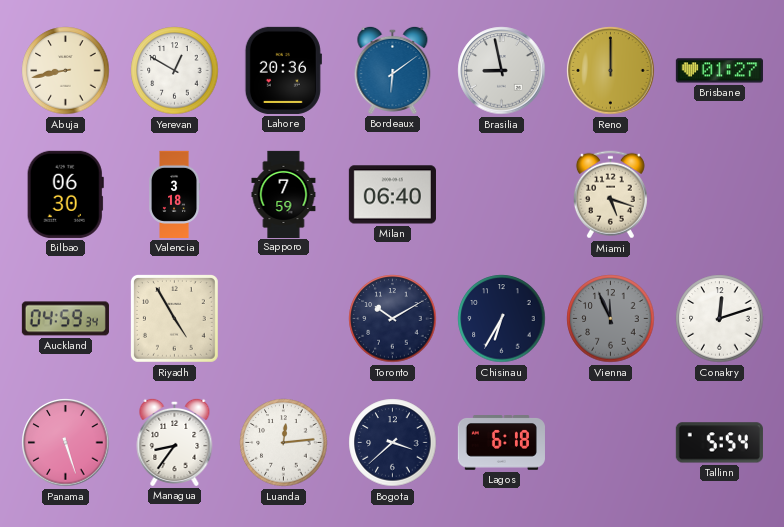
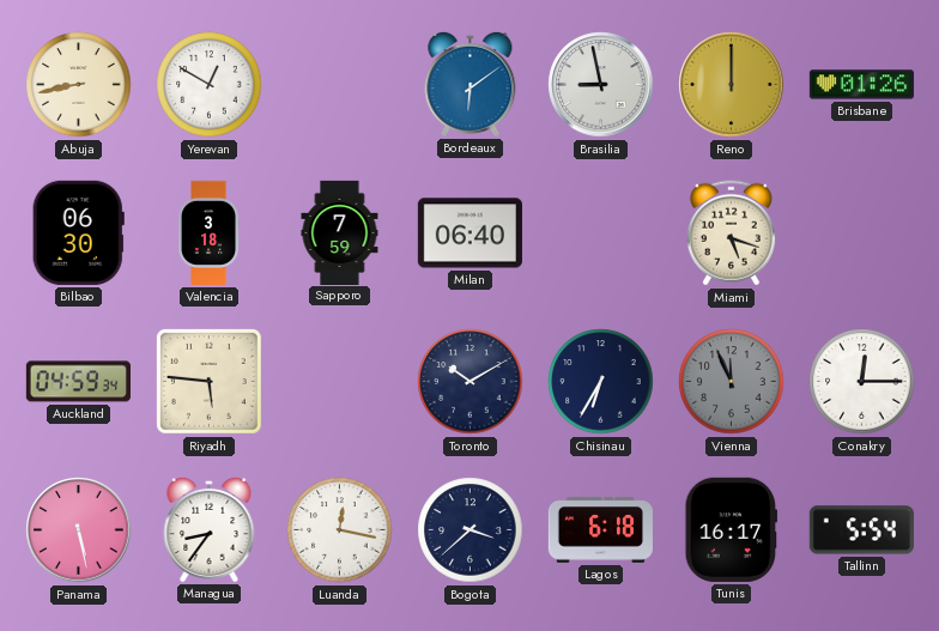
Lahore: 20:36 -> none (283, 70)
Brisbane: 01:27 -> 01:26 (861, 85)
Riyadh: 4:55 -> 5:46 (208, 381)
Conakry: 12:12 -> 12:15 (862, 382)
Panama: 5:27 -> 5:28 (79, 530)
Luanda: 12:14 -> 12:17 (340, 530)
Tunis: none -> 16:17 (731, 529)
